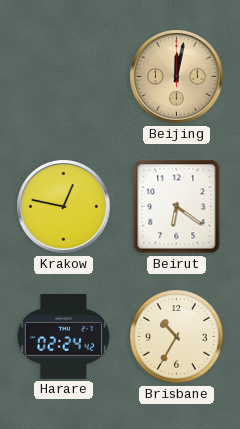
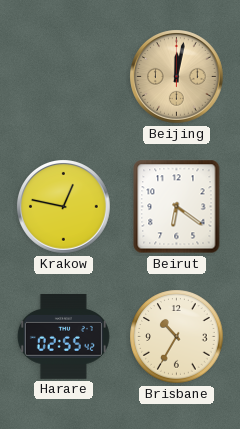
Harare: 02:24 -> 02:55 (63, 337)
